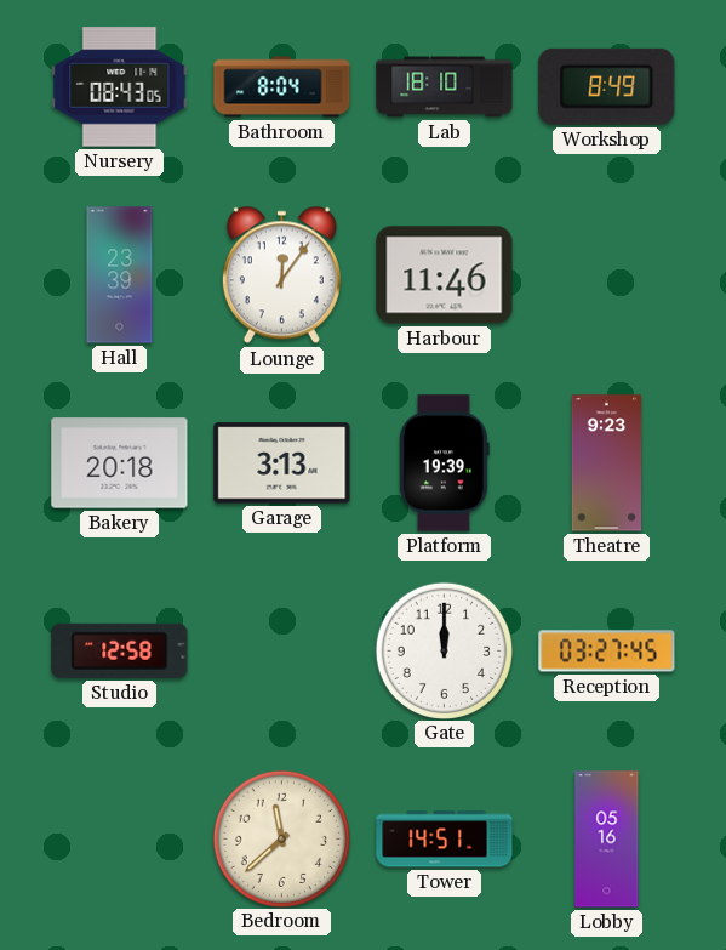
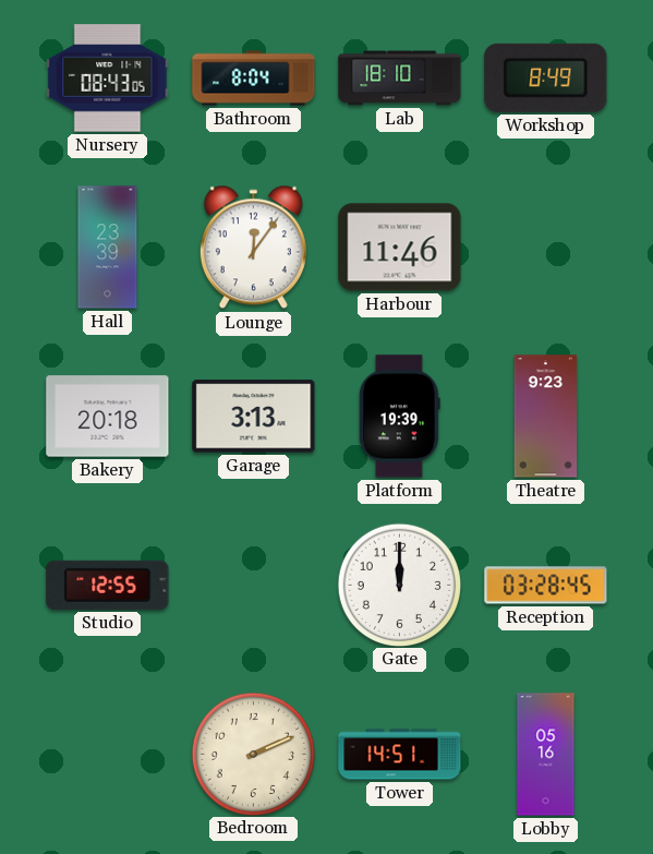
Studio: 12:58 -> 12:55 (108, 585)
Reception: 03:27 -> 03:28 (546, 586)
Bedroom: 11:38 -> 2:11 (253, 754)
